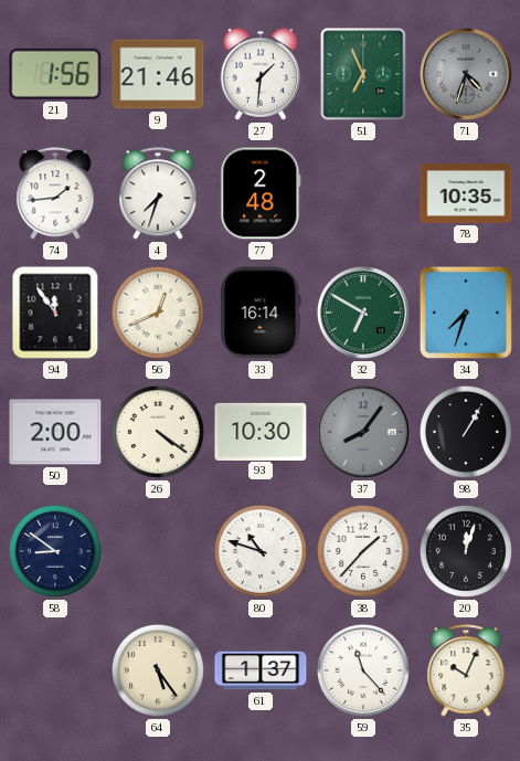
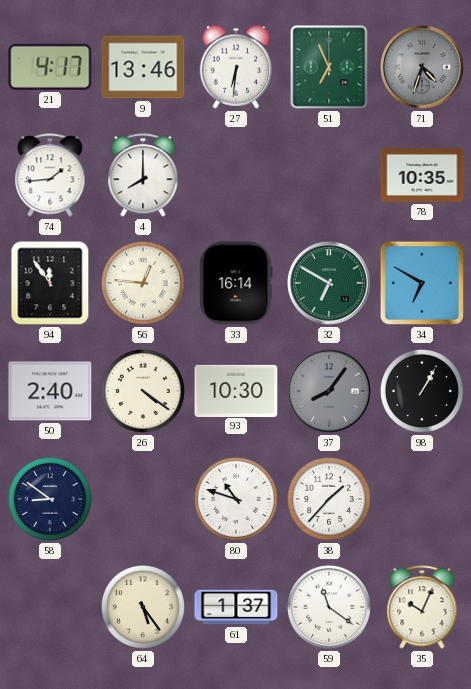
21: 1:56 -> 4:17 (50, 67)
9: 21:46 -> 13:46 (143, 67)
27: 1:31 -> 6:31 (236, 67)
4: 7:33 -> 8:00 (143, 175)
77: 2:48 -> none (261, 193)
56: 12:41 -> 12:46 (143, 283)
34: 7:33 -> 6:50 (422, 283)
50: 2:00 -> 2:40 (50, 391)
20: 12:03 -> none (466, 551)
59: 11:23 -> 11:21 (330, 608)
